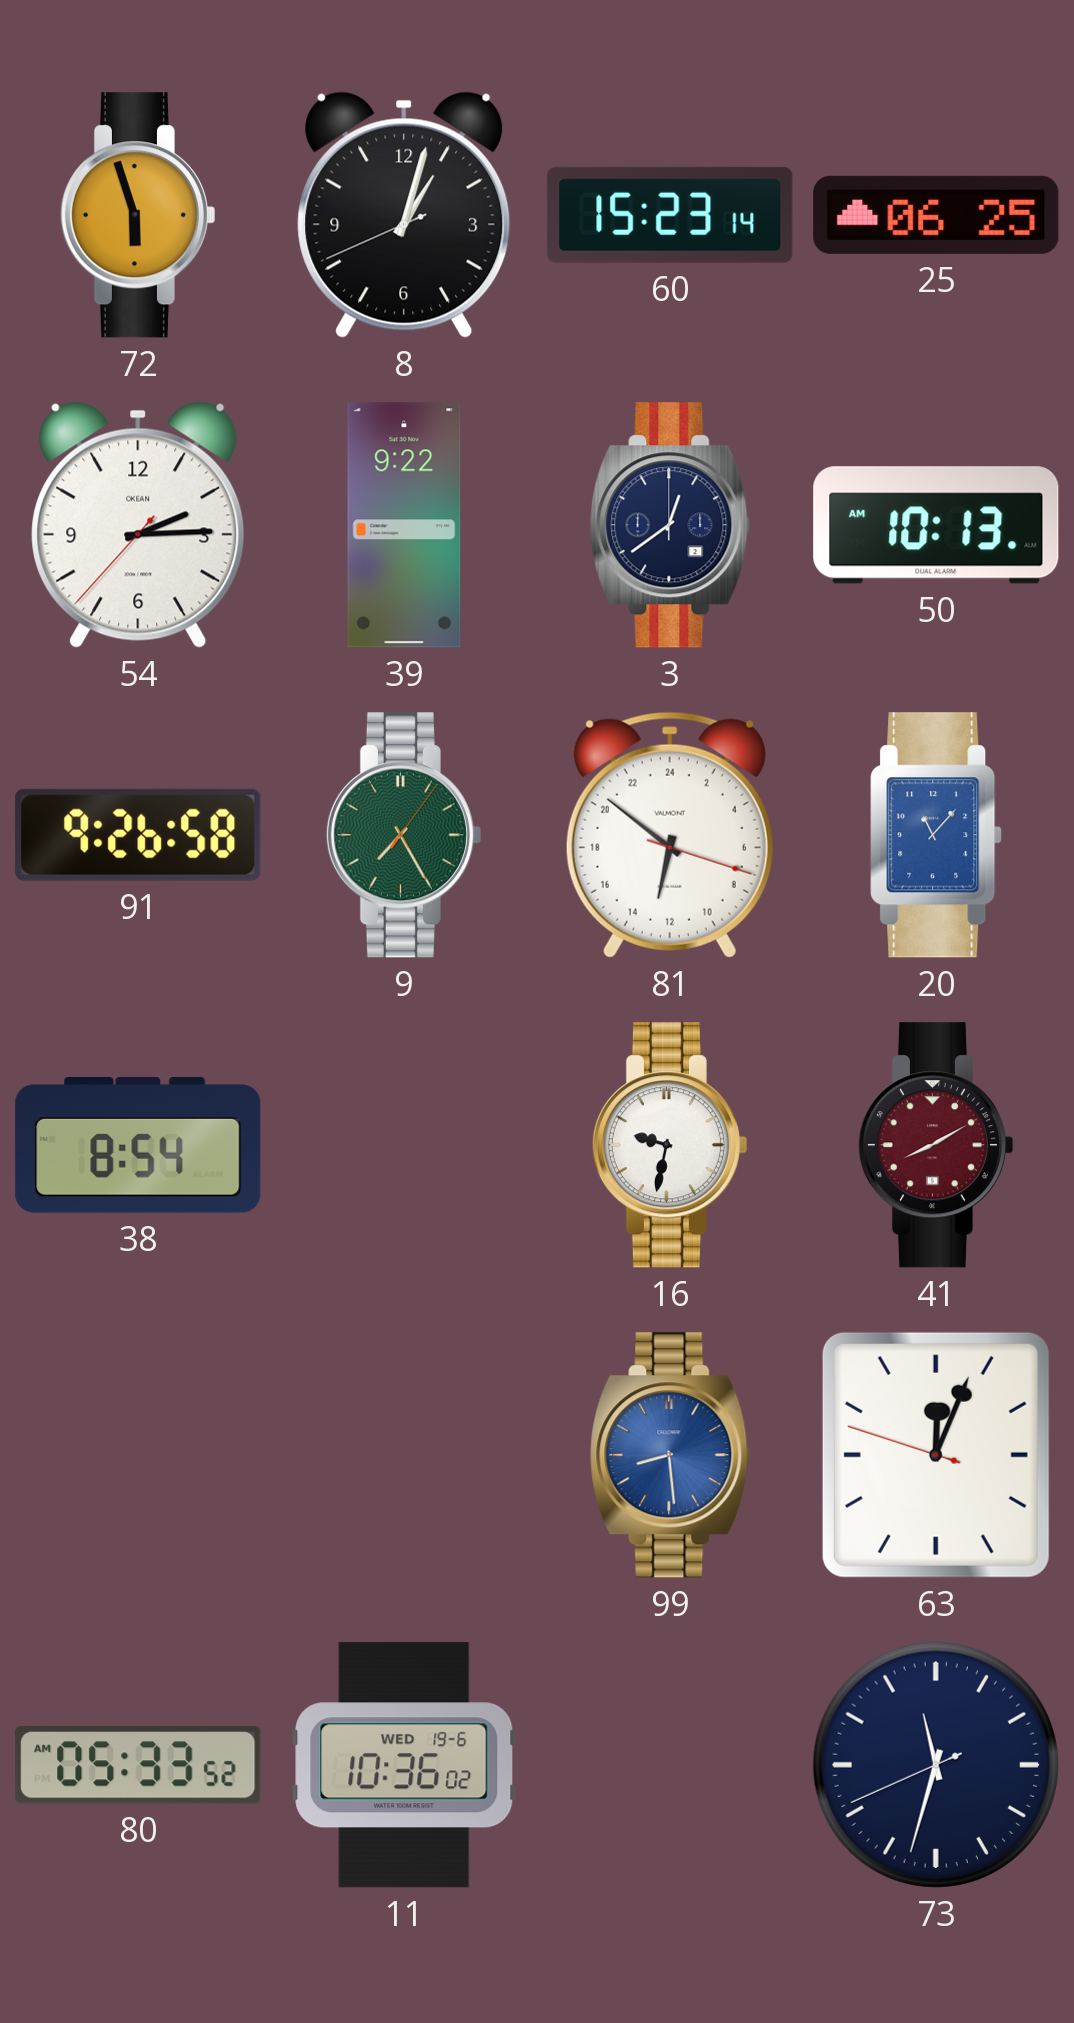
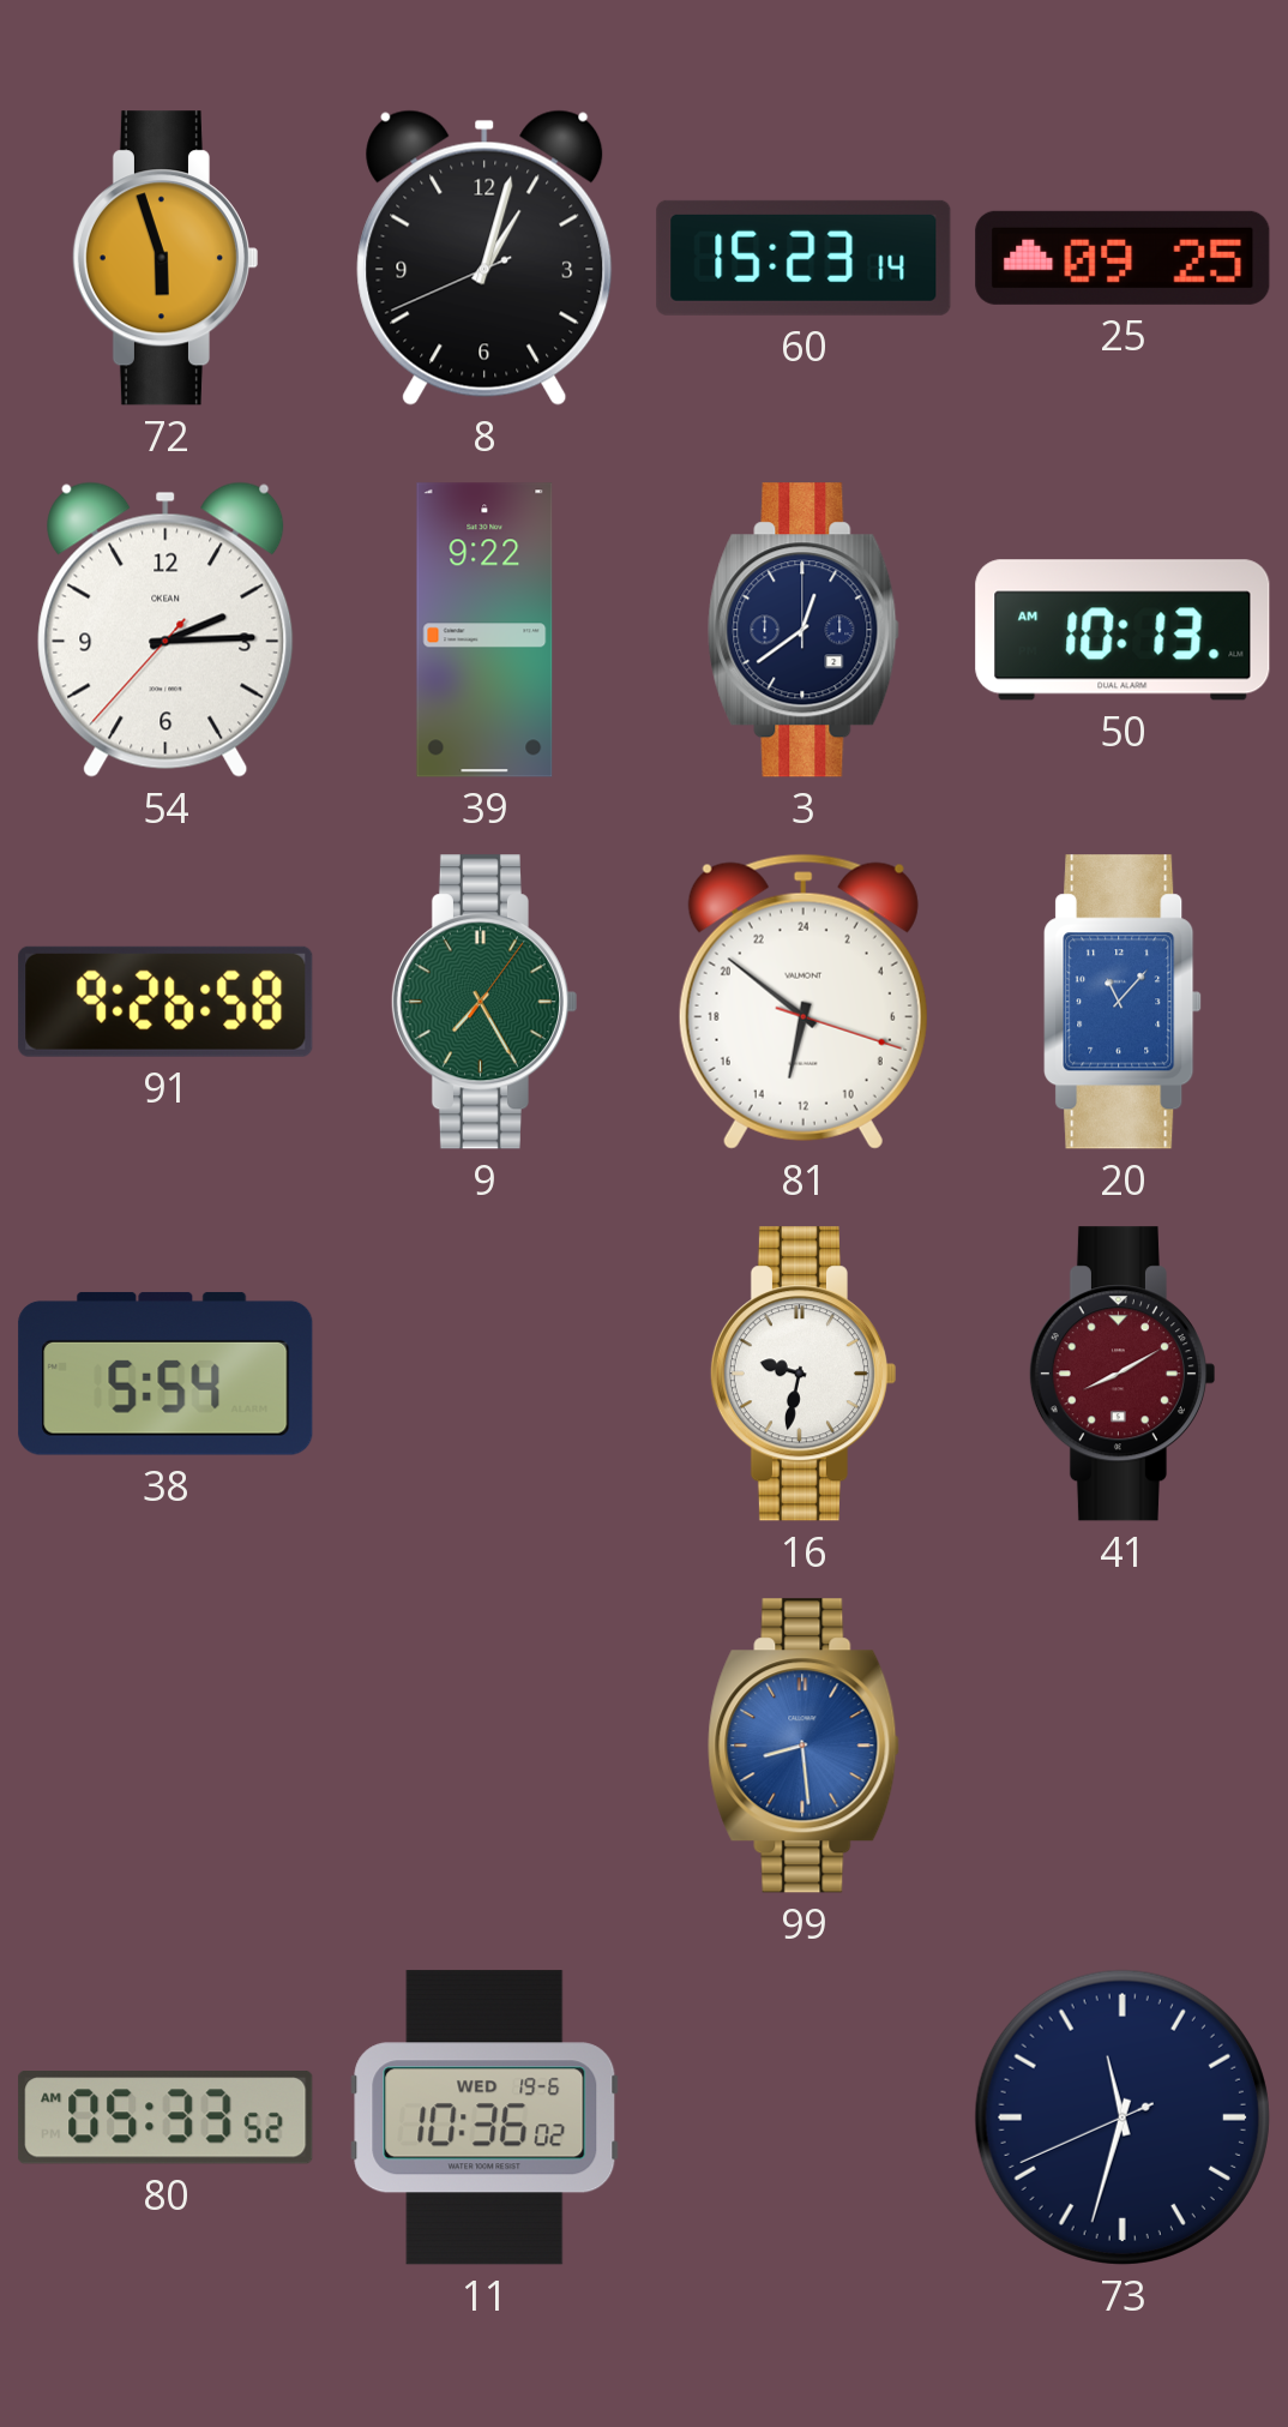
25: 06:25 -> 09:25 (1123, 258)
38: 8:54 -> 5:54 (165, 1374)
63: 12:03 -> none (936, 1455)
